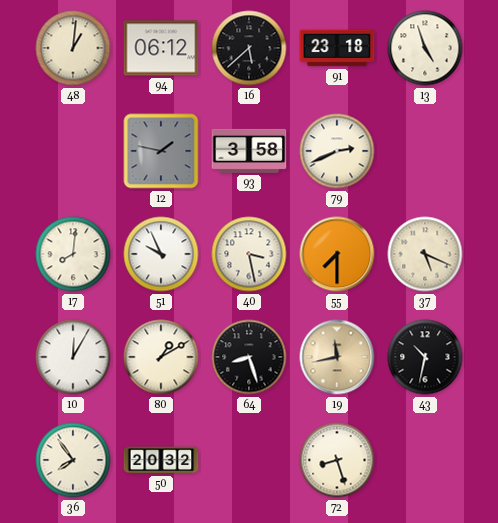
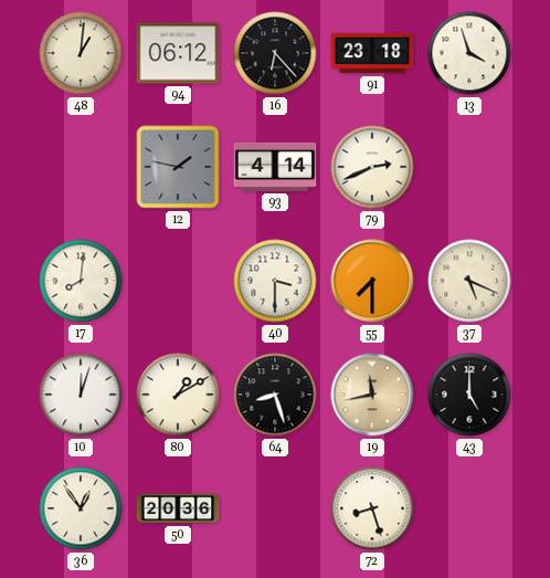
16: 5:38 -> 6:23 (275, 53)
13: 4:57 -> 3:57 (469, 53)
93: 3:58 -> 4:14 (275, 167)
51: 9:56 -> none (161, 254)
40: 3:28 -> 3:30 (275, 281)
10: 12:05 -> 12:03 (81, 395)
43: 10:32 -> 5:00 (469, 395)
36: 7:54 -> 12:54 (81, 508)
50: 20:32 -> 20:36 (178, 508)
